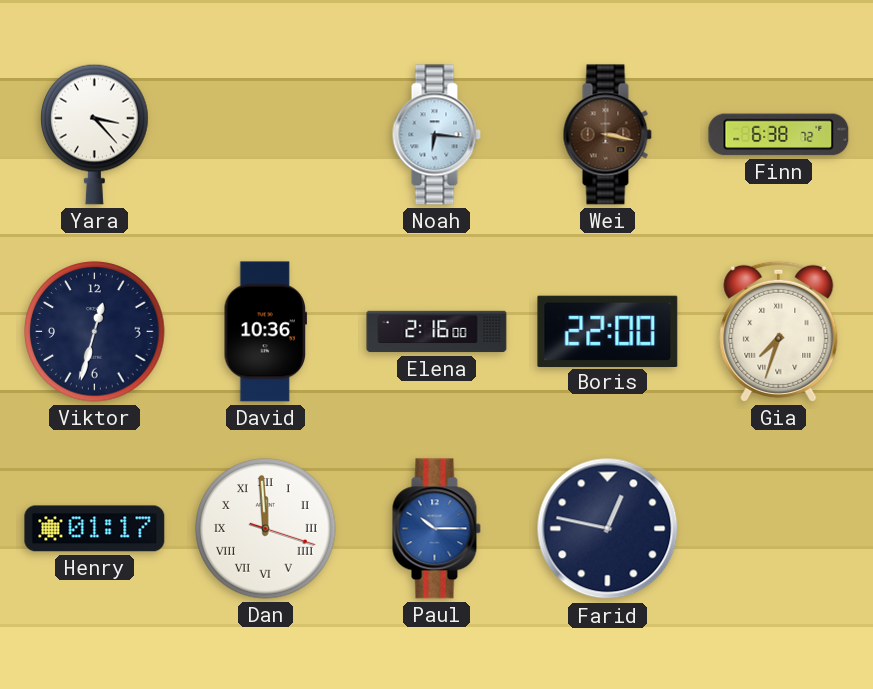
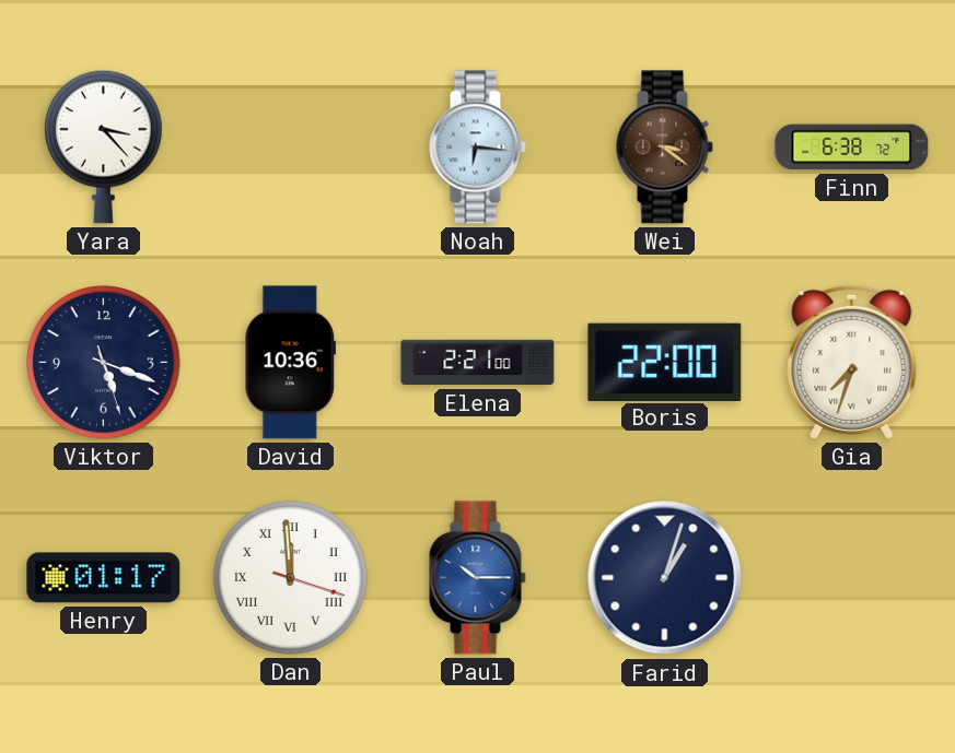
Wei: 3:17 -> 3:21 (664, 148)
Viktor: 12:32 -> 5:18 (104, 363)
Elena: 2:16 -> 2:21 (478, 363)
Farid: 12:47 -> 1:03 (665, 578)
